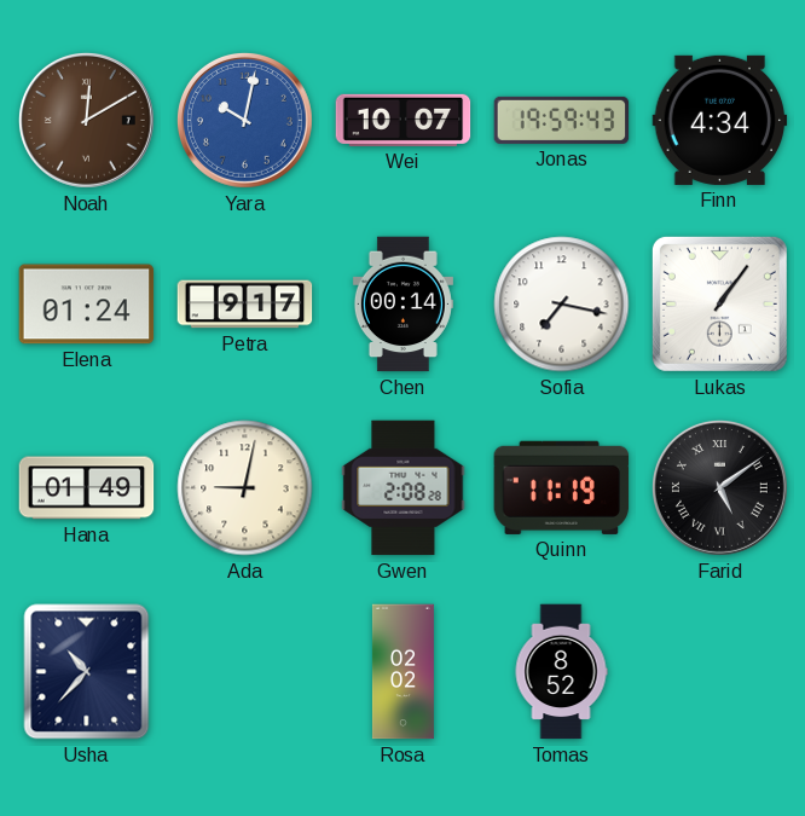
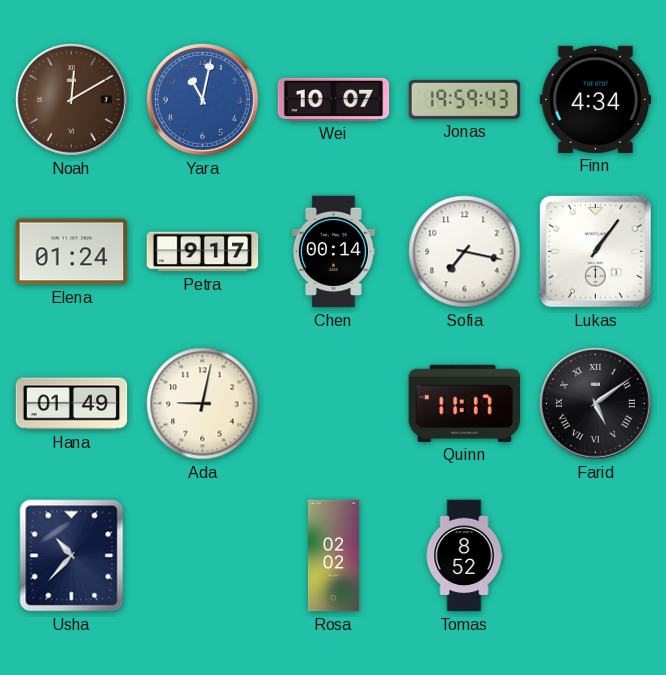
Yara: 10:02 -> 11:02 (202, 99)
Gwen: 2:08 -> none (404, 488)
Quinn: 11:19 -> 11:17 (465, 403)
